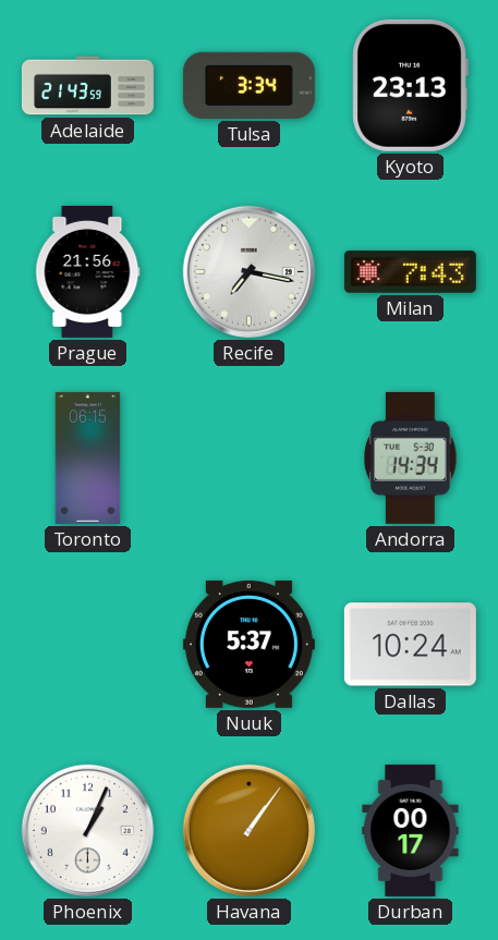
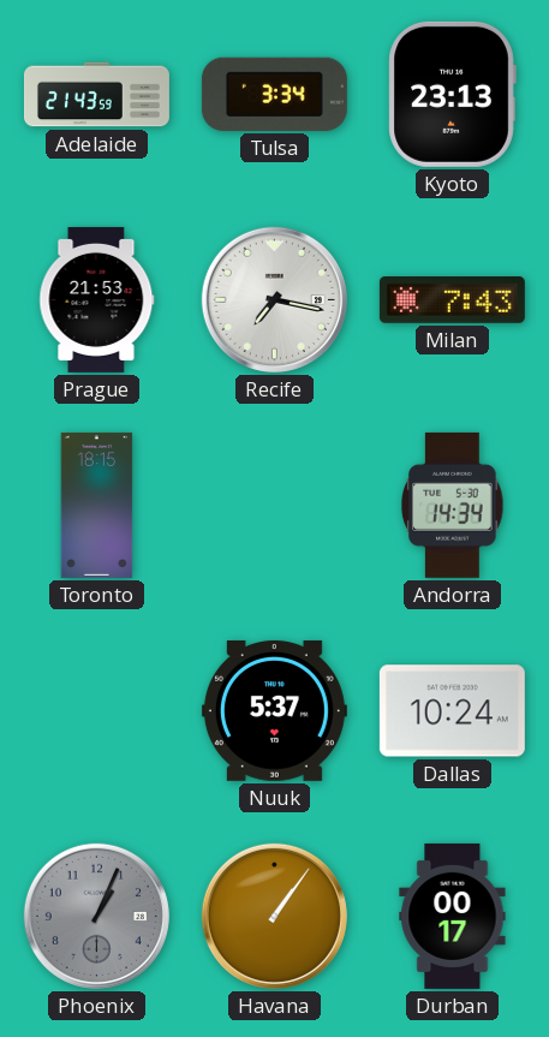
Prague: 21:56 -> 21:53 (97, 299)
Toronto: 06:15 -> 18:15 (97, 505)
Phoenix dial: white -> grey (96, 916)
